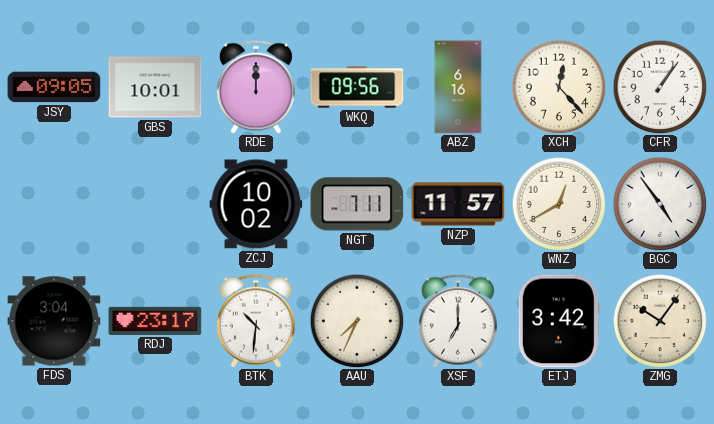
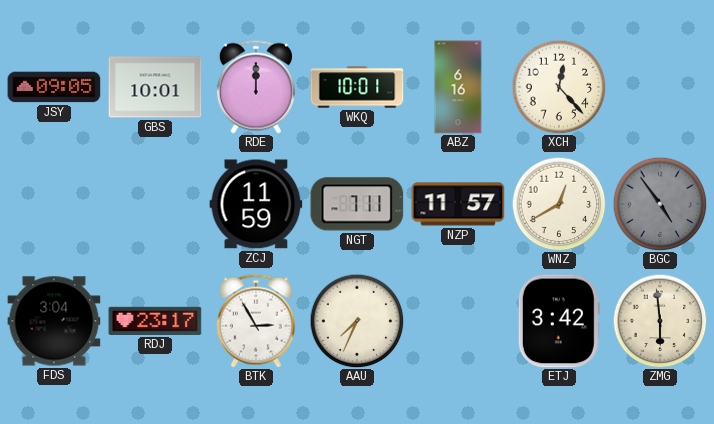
WKQ: 09:56 -> 10:01 (357, 87)
CFR: 1:06 -> none (660, 87)
ZCJ: 10:02 -> 11:59 (256, 204)
BGC dial: white -> grey (660, 204)
BTK: 10:31 -> 2:55 (256, 321)
XSF: 7:00 -> none (458, 321)
ZMG: 10:06 -> 5:59 (660, 321)
